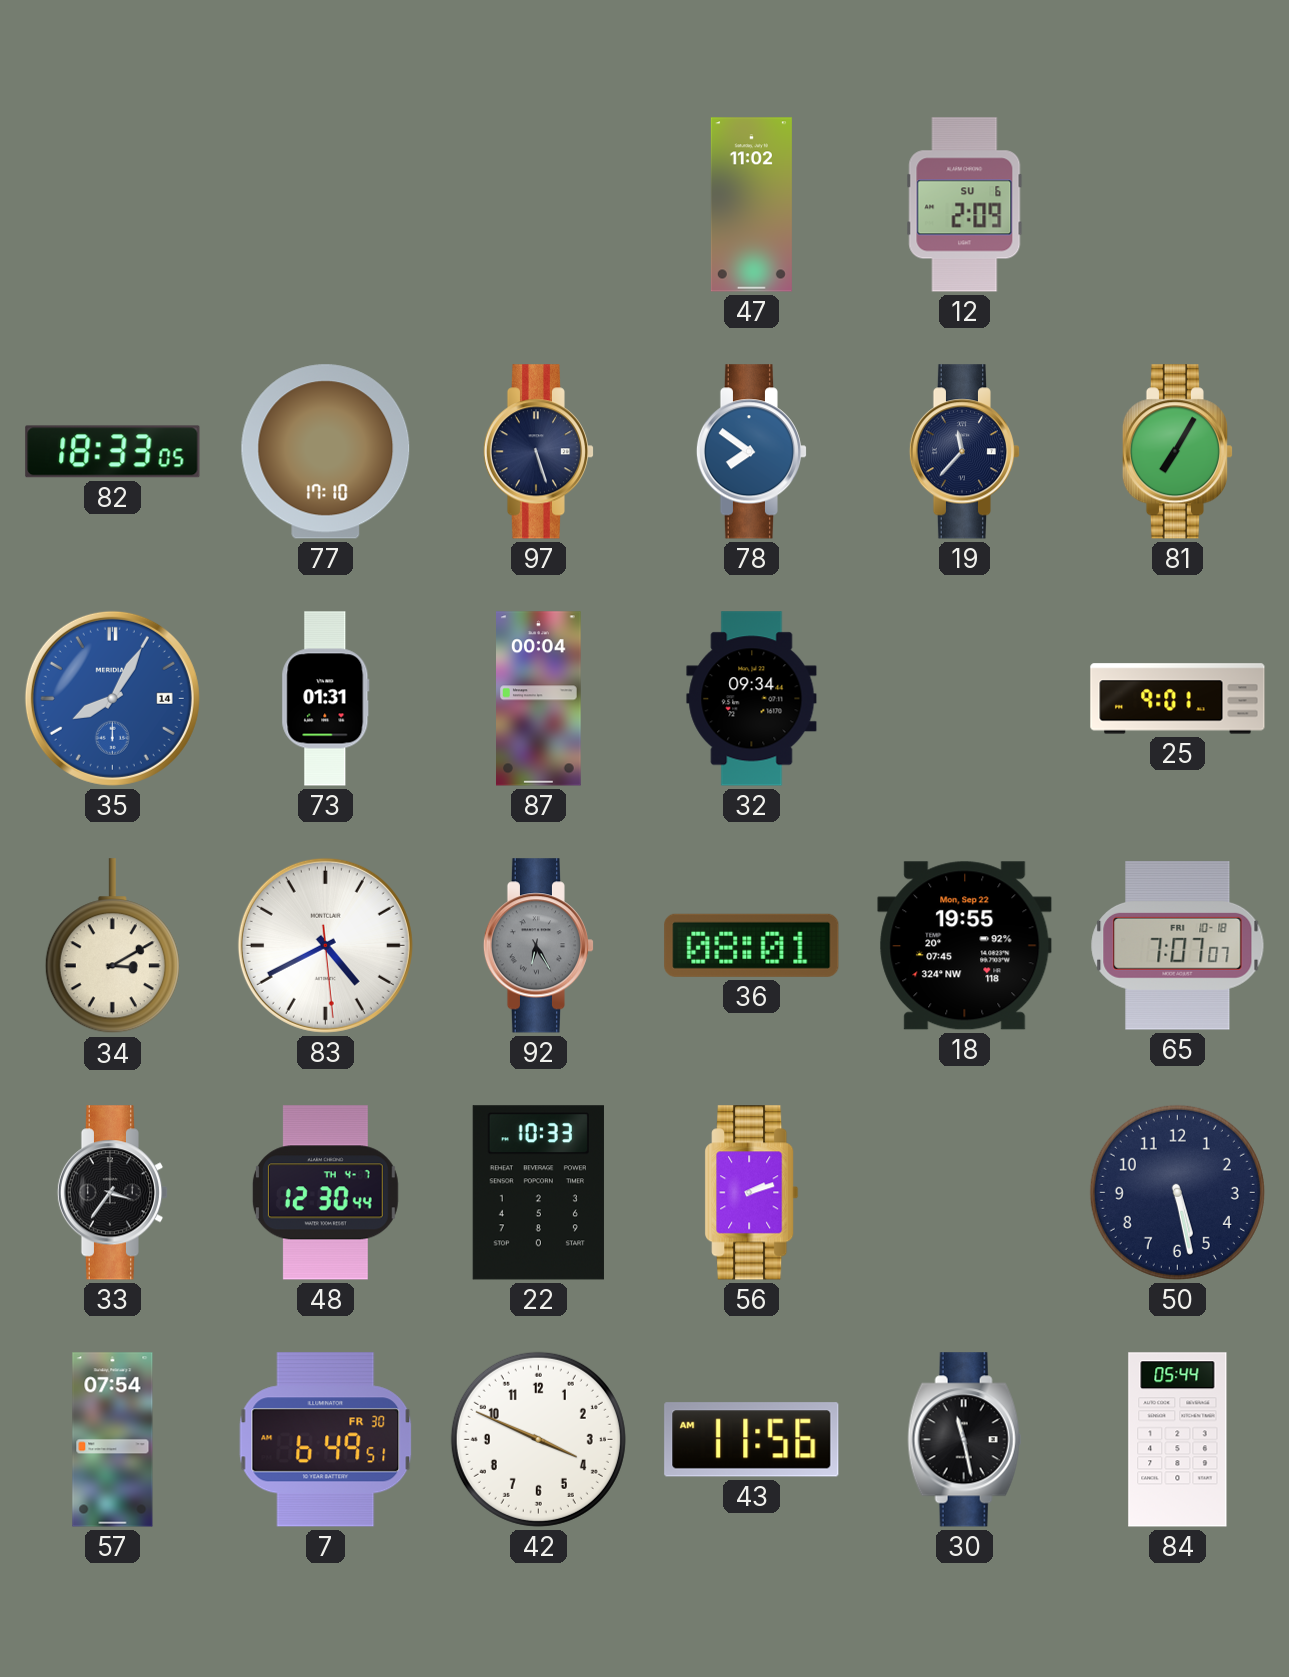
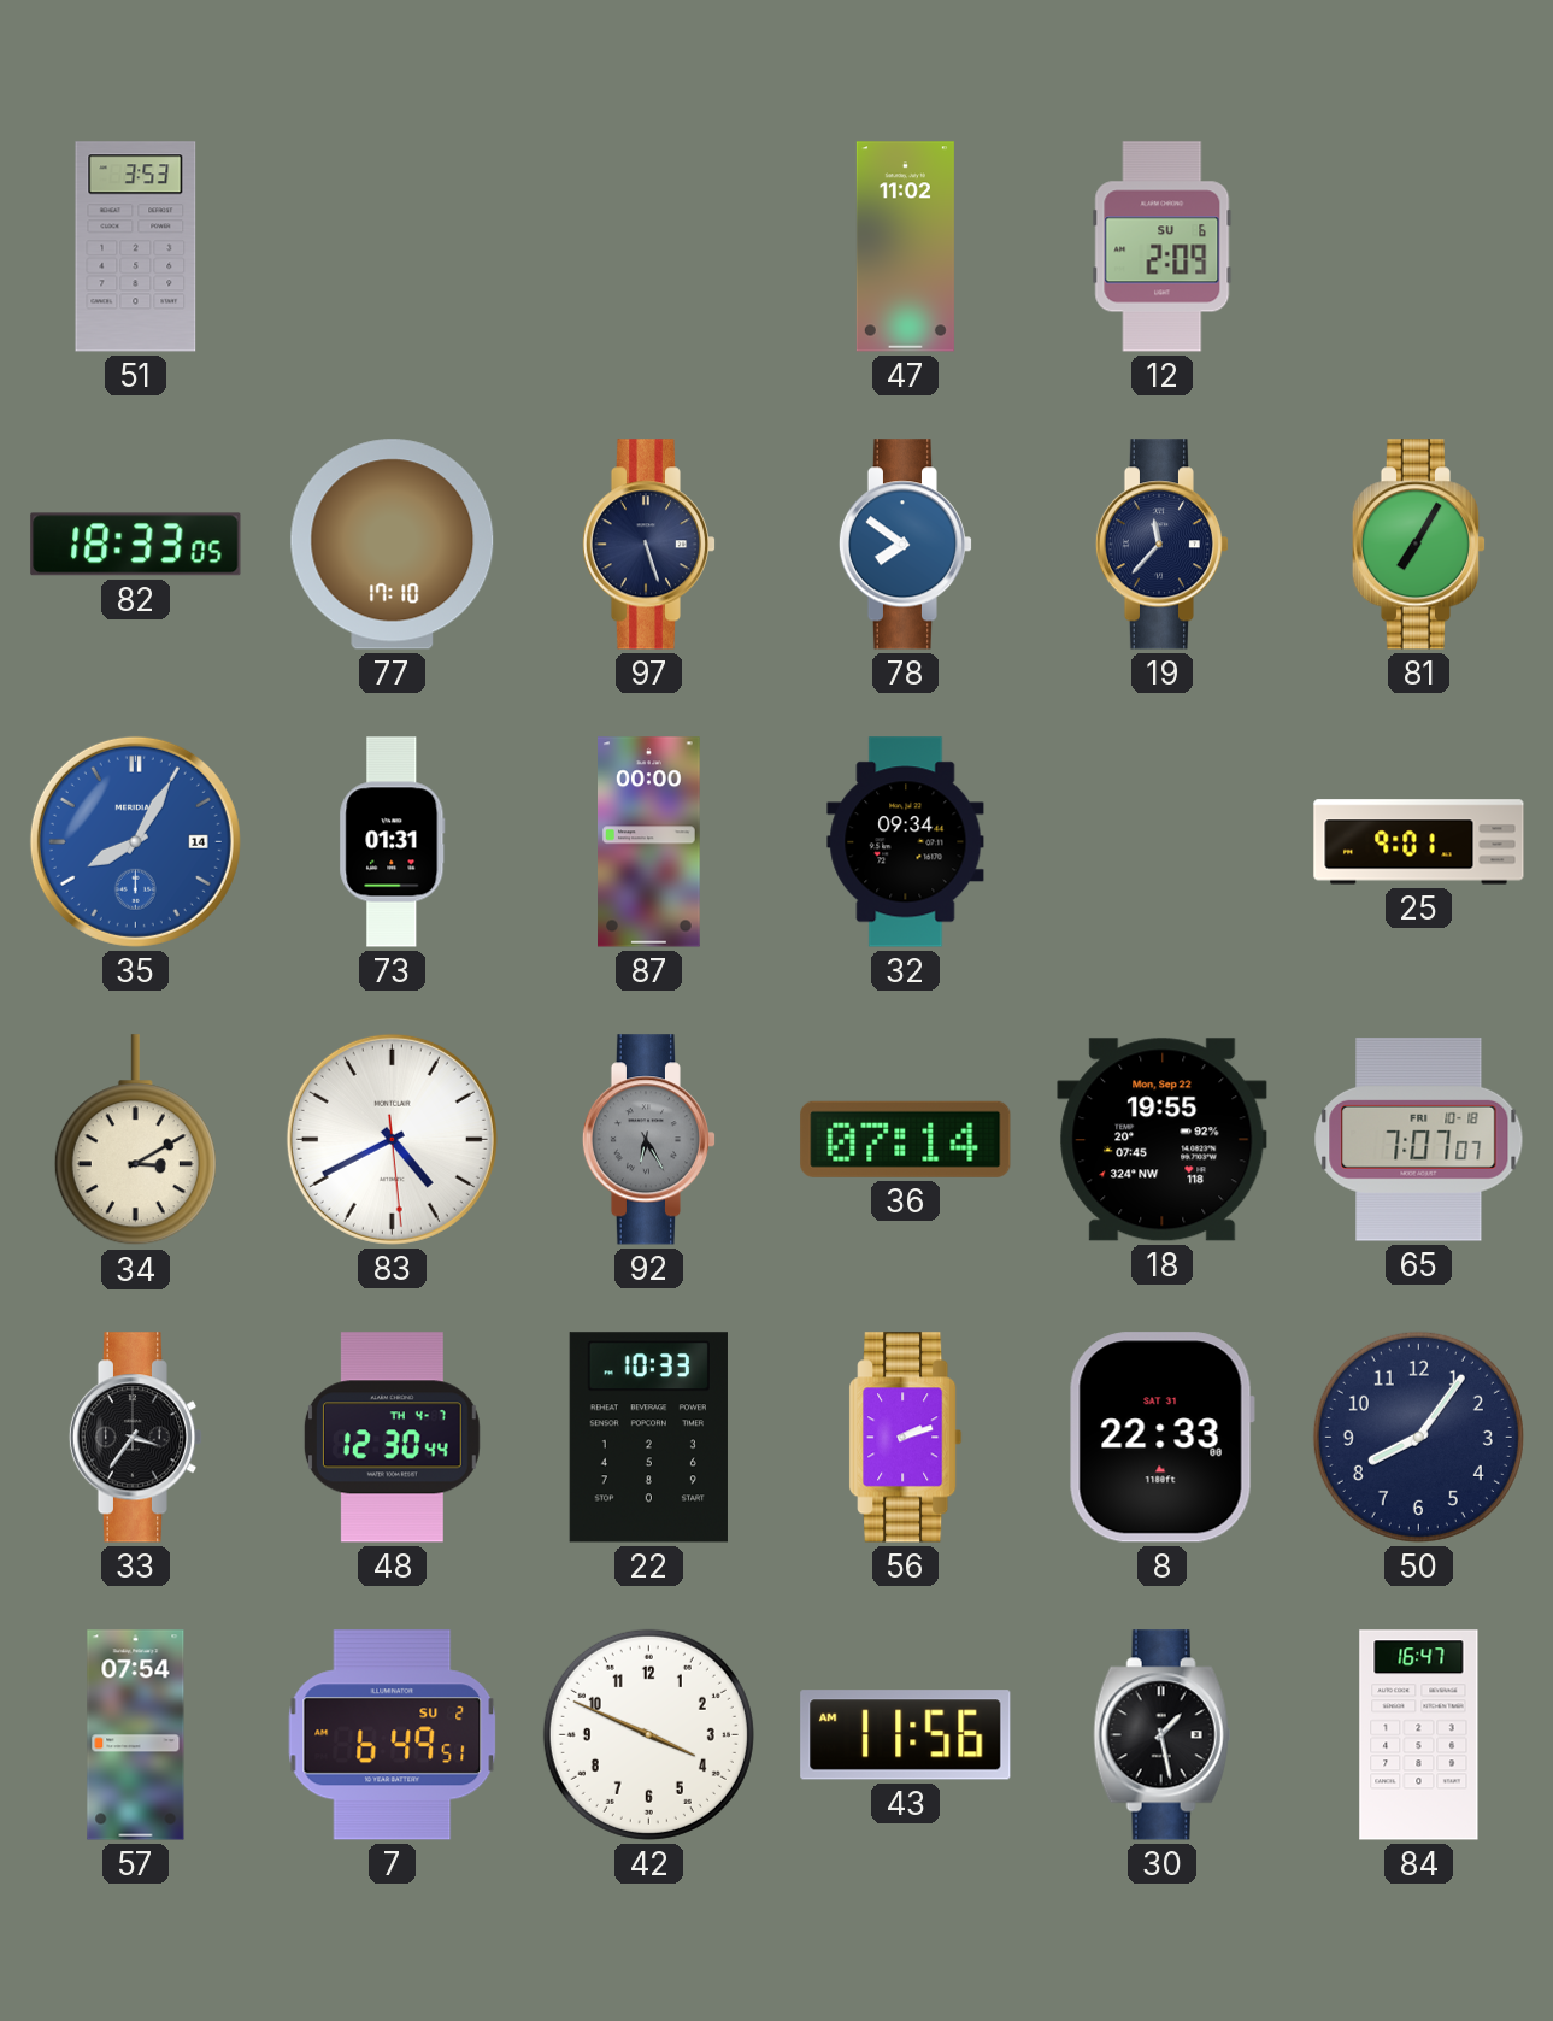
51: none -> 3:53 (136, 247)
87: 00:04 -> 00:00 (649, 842)
36: 08:01 -> 07:14 (906, 1139)
8: none -> 22:33 (1161, 1438)
50: 5:28 -> 8:06 (1418, 1437)
7 date: FR 30 -> SU 2 (393, 1735)
30: 11:28 -> 1:28 (1163, 1735)
84: 05:44 -> 16:47 (1419, 1735)
